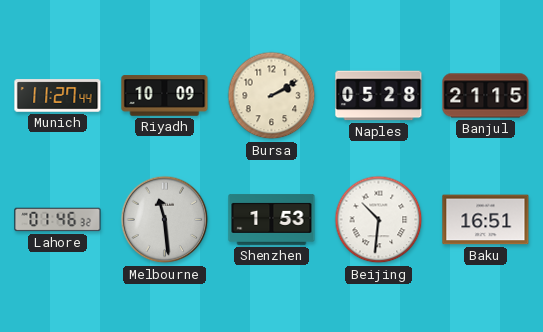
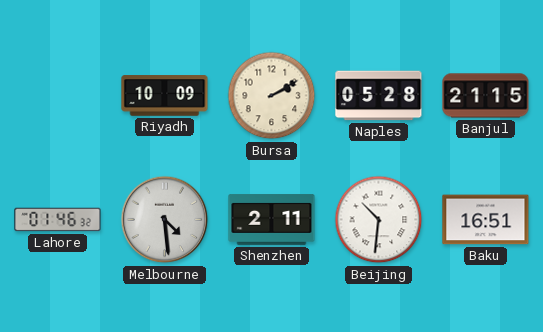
Munich: 11:27 -> none (58, 96)
Melbourne: 11:29 -> 4:29 (165, 220)
Shenzhen: 1:53 -> 2:11 (272, 220)
